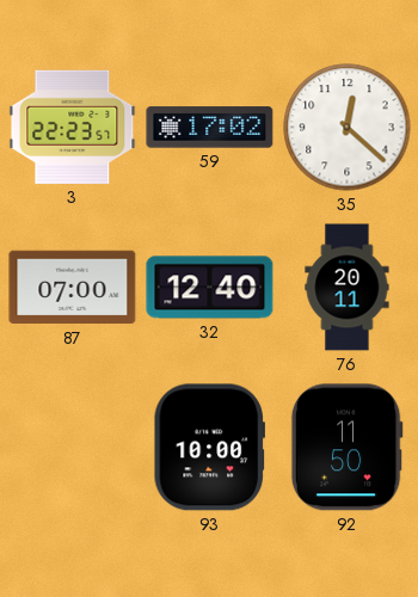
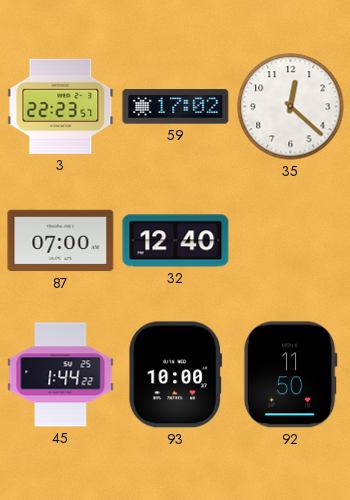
76: 20:11 -> none (348, 288)
45: none -> 1:44 (61, 375)
